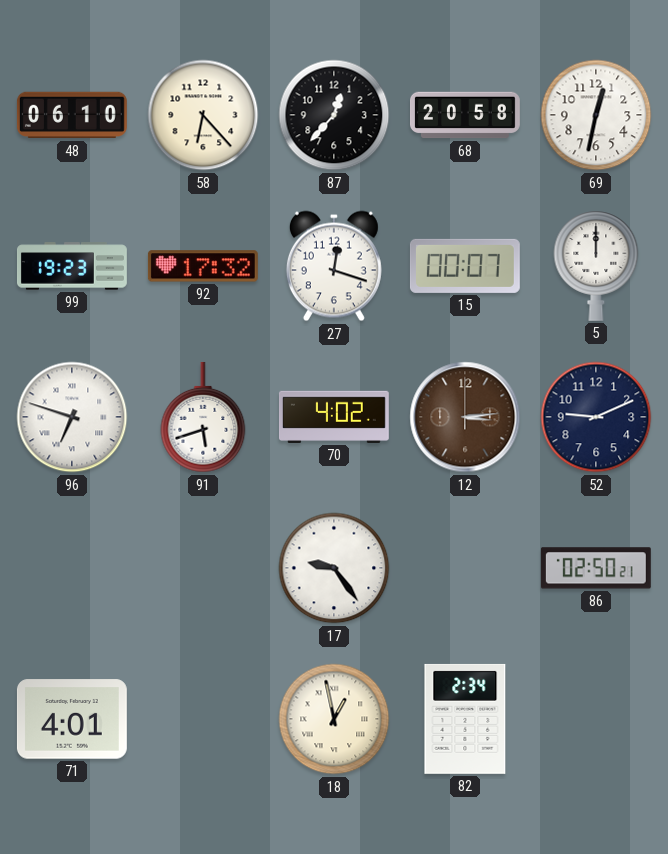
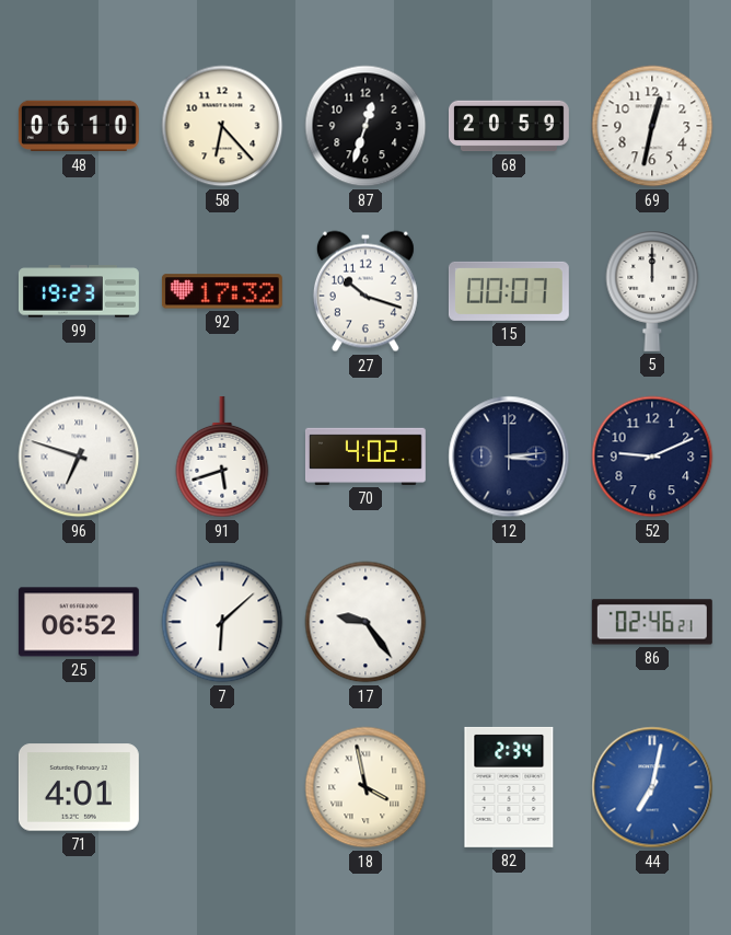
87: 12:37 -> 12:33 (366, 126)
68: 20:58 -> 20:59 (510, 126)
27: 12:18 -> 10:18 (366, 291)
12 dial: brown -> navy (509, 457)
25: none -> 06:52 (79, 622)
7: none -> 6:08 (222, 622)
86: 02:50 -> 02:46 (652, 622)
18: 12:58 -> 3:58 (366, 787)
44: none -> 7:02 (652, 787)
